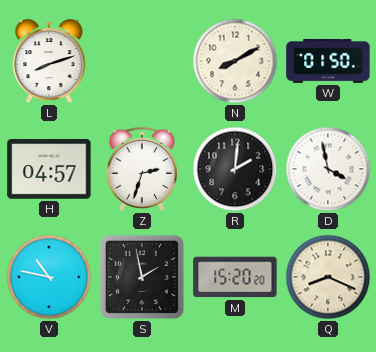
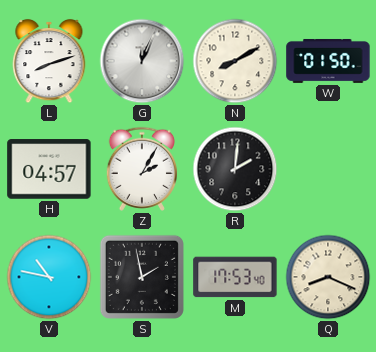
G: none -> 12:04 (142, 61)
Z: 2:33 -> 2:05 (141, 169)
D: 3:58 -> none (328, 169)
M: 15:20 -> 17:53 (235, 277)
